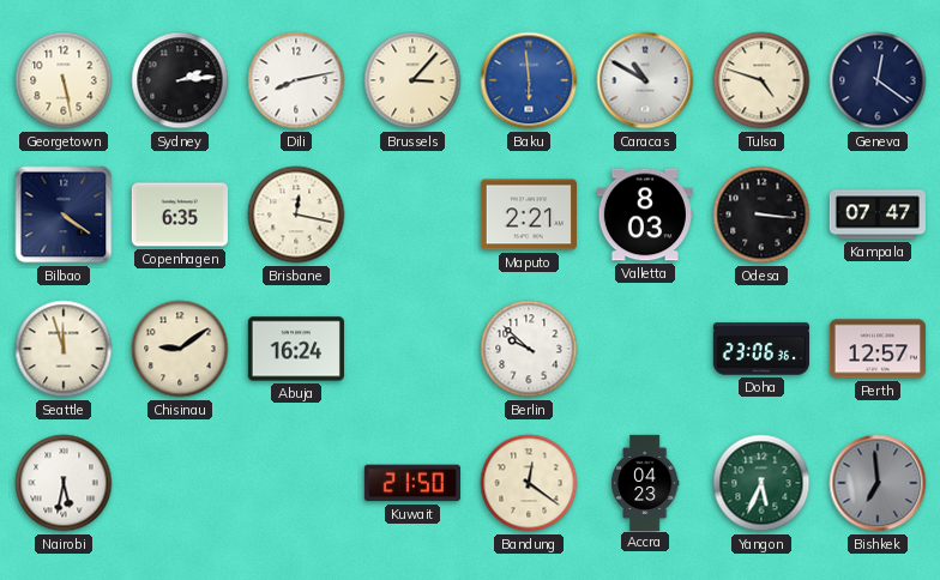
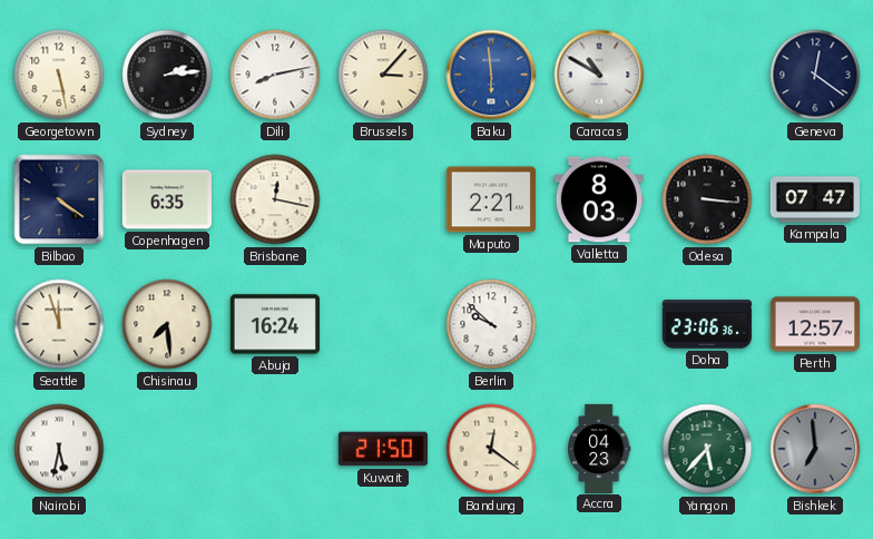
Tulsa: 4:48 -> none (761, 80)
Chisinau: 9:09 -> 7:29 (167, 324)
Yangon: 5:34 -> 5:37 (707, 449)
